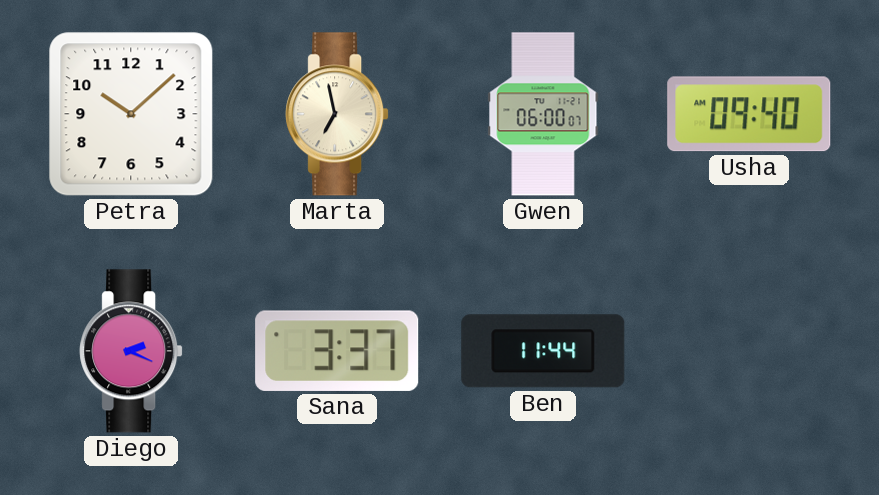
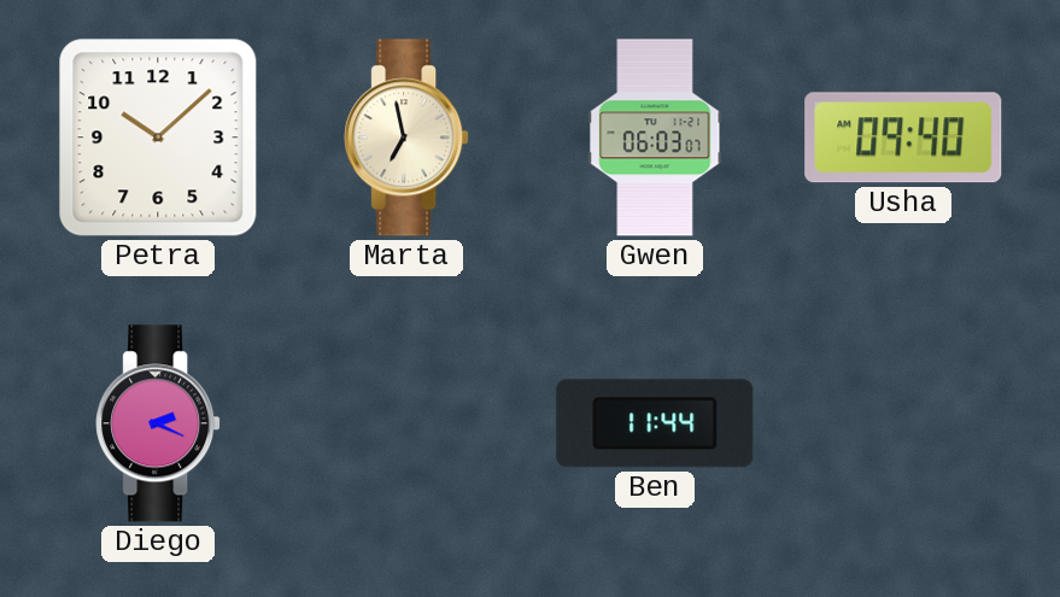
Gwen: 06:00 -> 06:03 (655, 137)
Sana: 3:37 -> none (337, 351)
